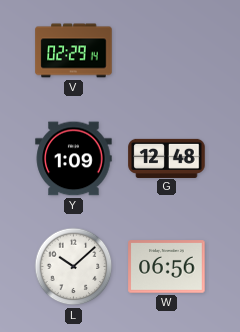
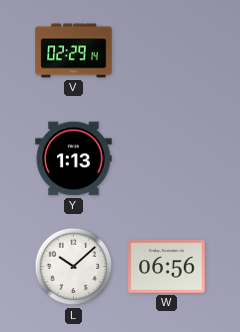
Y: 1:09 -> 1:13 (74, 159)
G: 12:48 -> none (167, 158)
